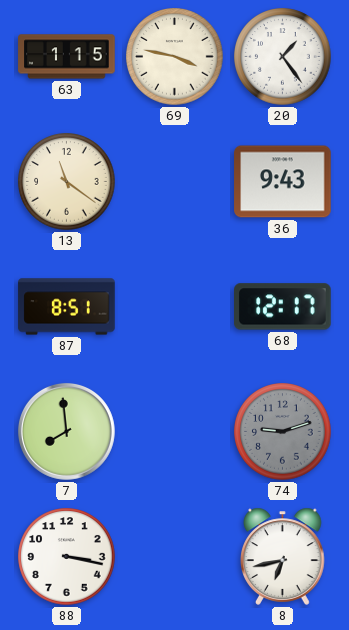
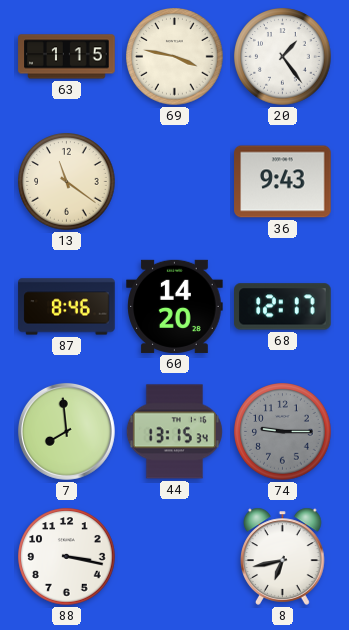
87: 8:51 -> 8:46 (67, 307)
60: none -> 14:20 (175, 306)
44: none -> 13:15 (174, 432)
74: 9:12 -> 9:15 (283, 432)
